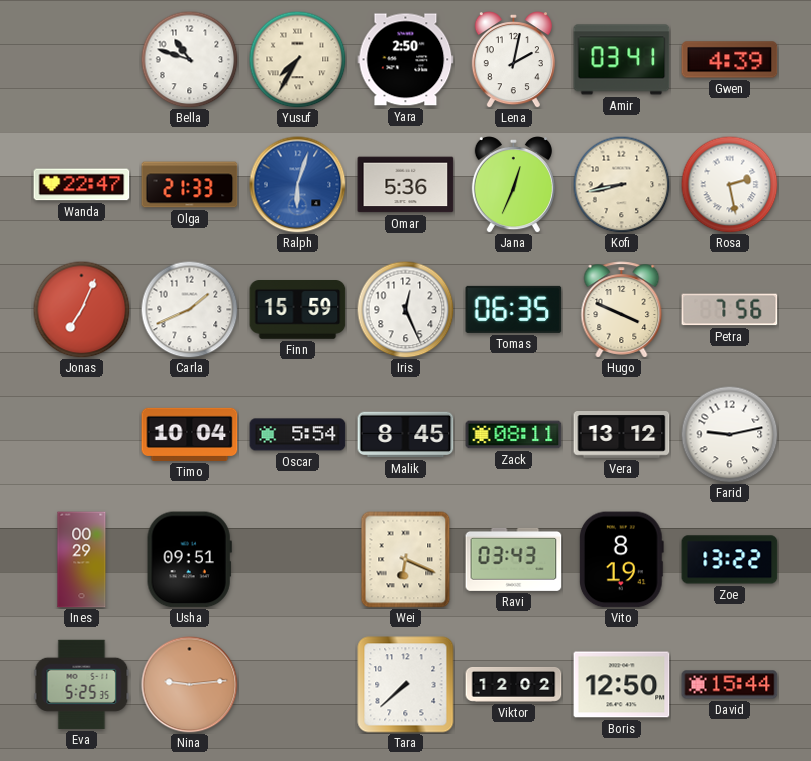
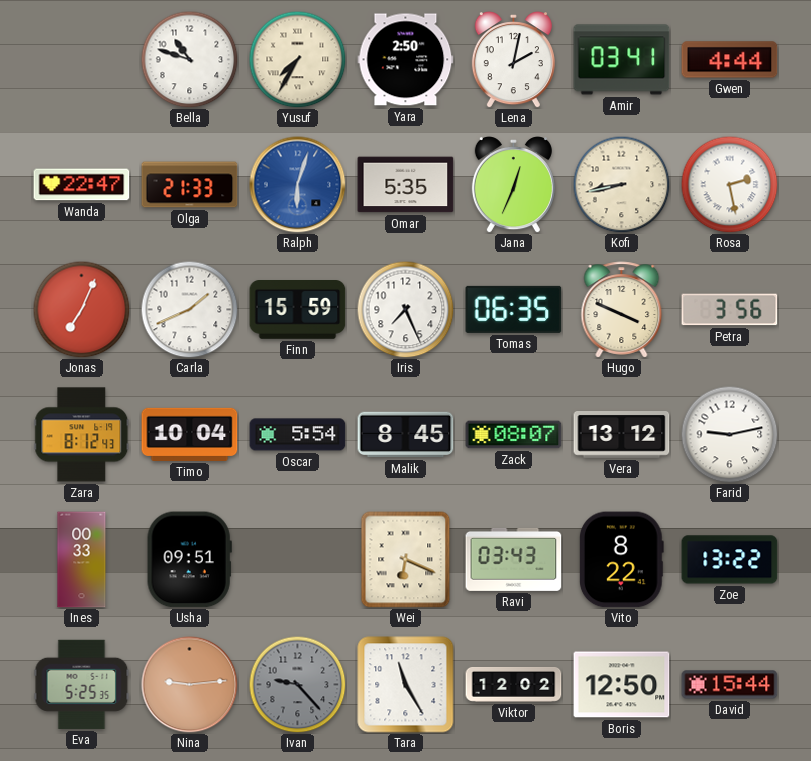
Gwen: 4:39 -> 4:44 (730, 60)
Omar: 5:36 -> 5:35 (406, 185)
Iris: 12:26 -> 7:26 (405, 309)
Petra: 7:56 -> 3:56 (730, 310)
Zara: none -> 8:12 (82, 435)
Zack: 08:11 -> 08:07 (514, 435)
Ines: 00:29 -> 00:33 (82, 560)
Vito: 8:19 -> 8:22 (621, 560)
Ivan: none -> 9:23 (297, 684)
Tara: 7:38 -> 11:25 (406, 685)
